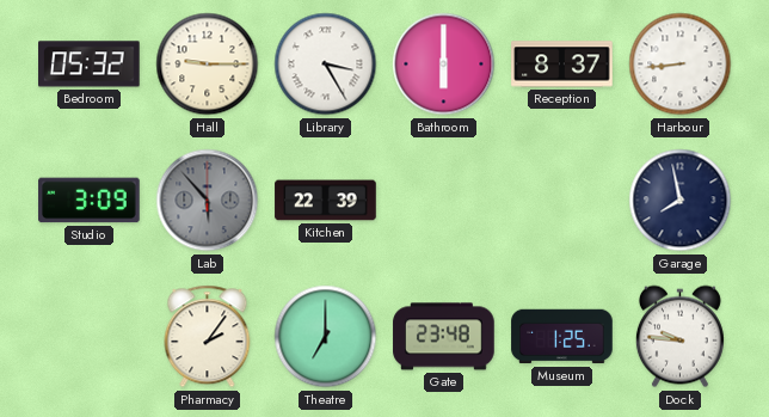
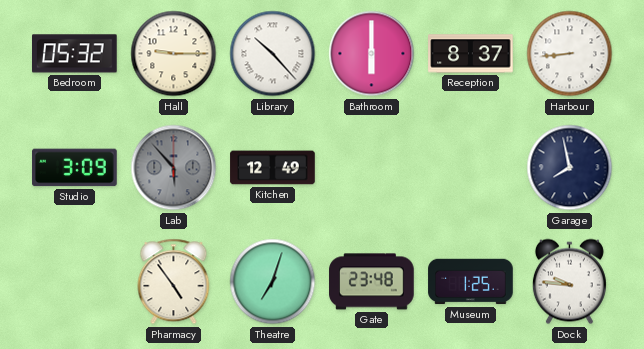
Library: 3:25 -> 10:23 (273, 54)
Kitchen: 22:39 -> 12:49 (273, 168)
Pharmacy: 2:06 -> 4:54 (174, 282)
Theatre: 7:00 -> 7:03 (273, 282)
